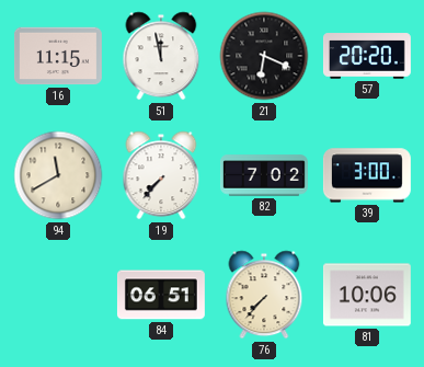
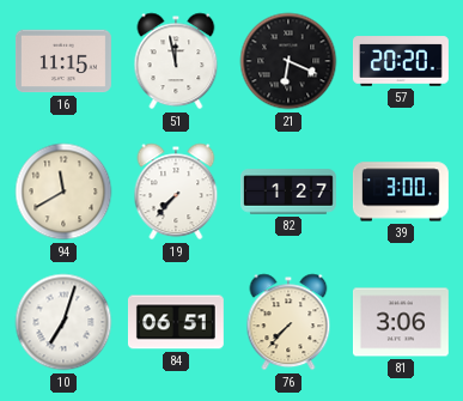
82: 7:02 -> 1:27 (288, 192)
10: none -> 7:03 (63, 322)
81: 10:06 -> 3:06 (401, 322)
